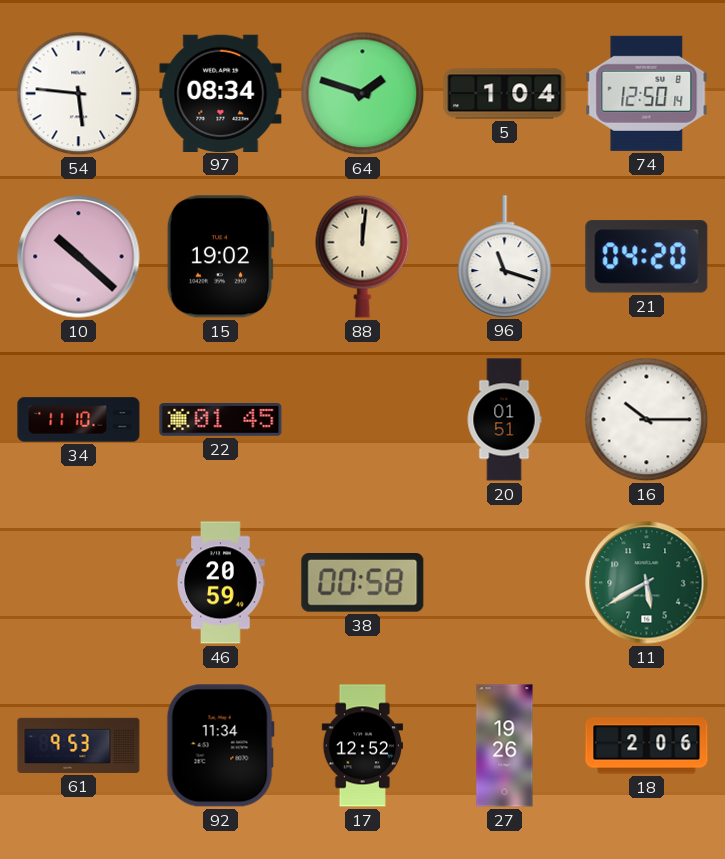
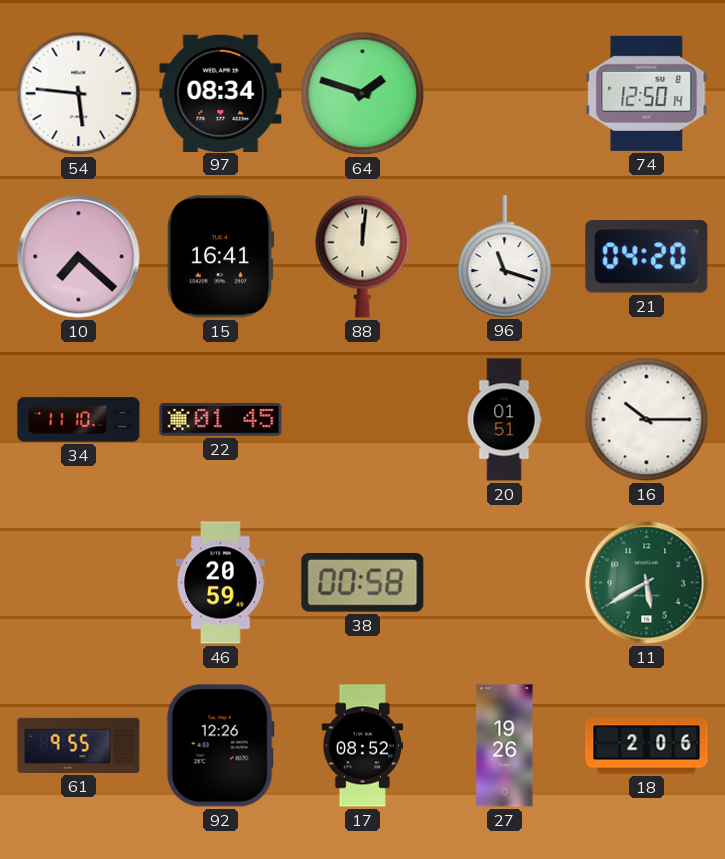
5: 1:04 -> none (505, 94)
10: 10:22 -> 7:22 (79, 257)
15: 19:02 -> 16:41 (220, 257)
61: 9:53 -> 9:55 (79, 745)
92: 11:34 -> 12:26 (220, 746)
17: 12:52 -> 08:52 (363, 746)
